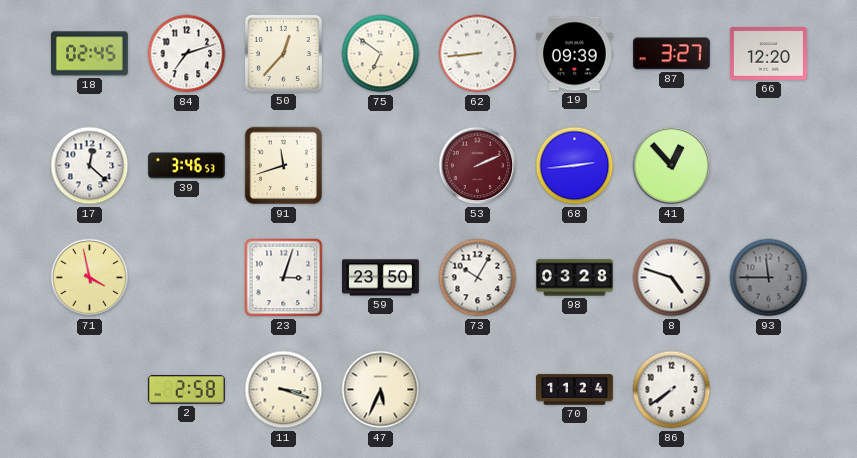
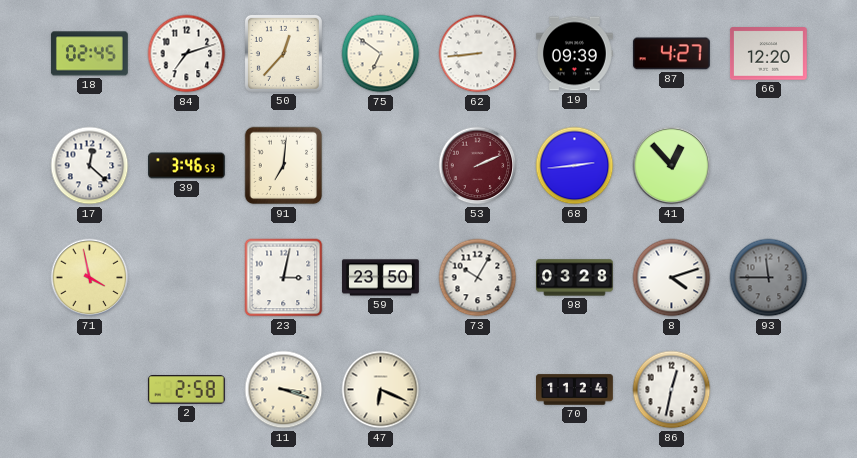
87: 3:27 -> 4:27 (671, 54)
91: 11:42 -> 7:01 (284, 166)
23: 3:03 -> 3:02 (284, 278)
8: 4:48 -> 4:12 (672, 278)
47: 5:34 -> 6:19 (381, 390)
86: 7:39 -> 12:32 (672, 390)
